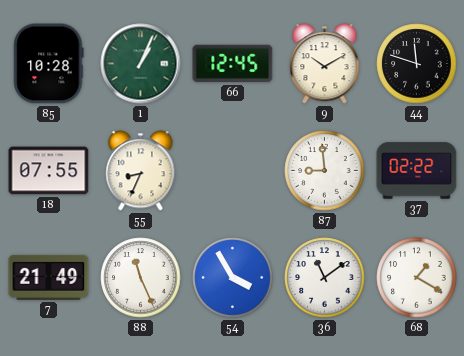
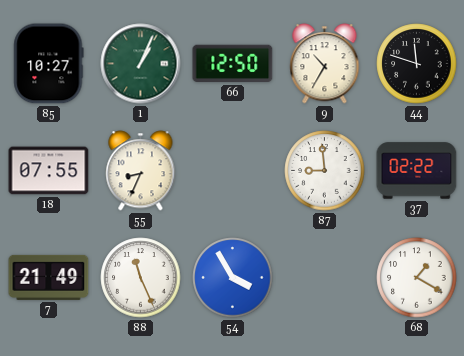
85: 10:28 -> 10:27 (49, 64)
66: 12:45 -> 12:50 (233, 64)
9: 10:10 -> 10:35 (325, 64)
36: 11:09 -> none (325, 278)
